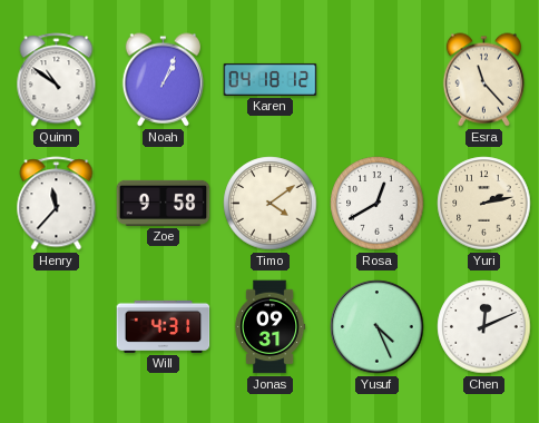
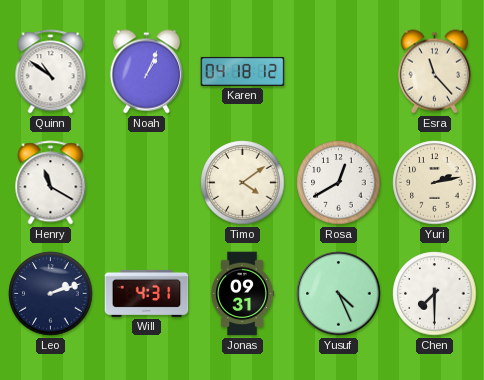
Henry: 11:37 -> 11:20 (51, 183)
Zoe: 9:58 -> none (164, 203)
Leo: none -> 2:12 (51, 294)
Chen: 12:11 -> 7:30 (435, 294)
